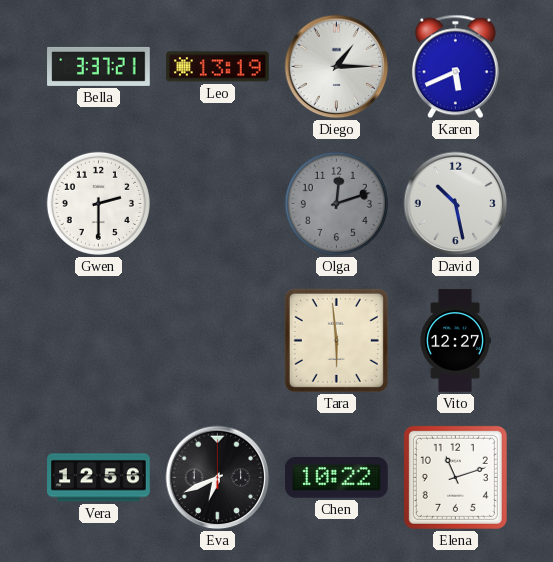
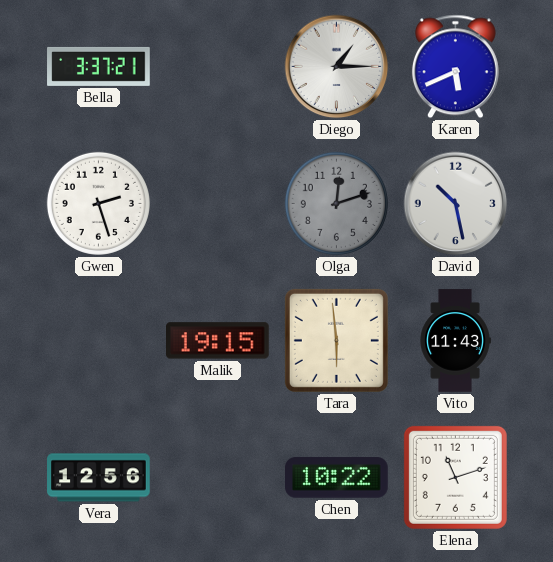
Leo: 13:19 -> none (218, 67)
Gwen: 2:30 -> 2:27 (98, 203)
Malik: none -> 19:15 (218, 341)
Vito: 12:27 -> 11:43 (455, 341)
Eva: 6:41 -> none (218, 478)
